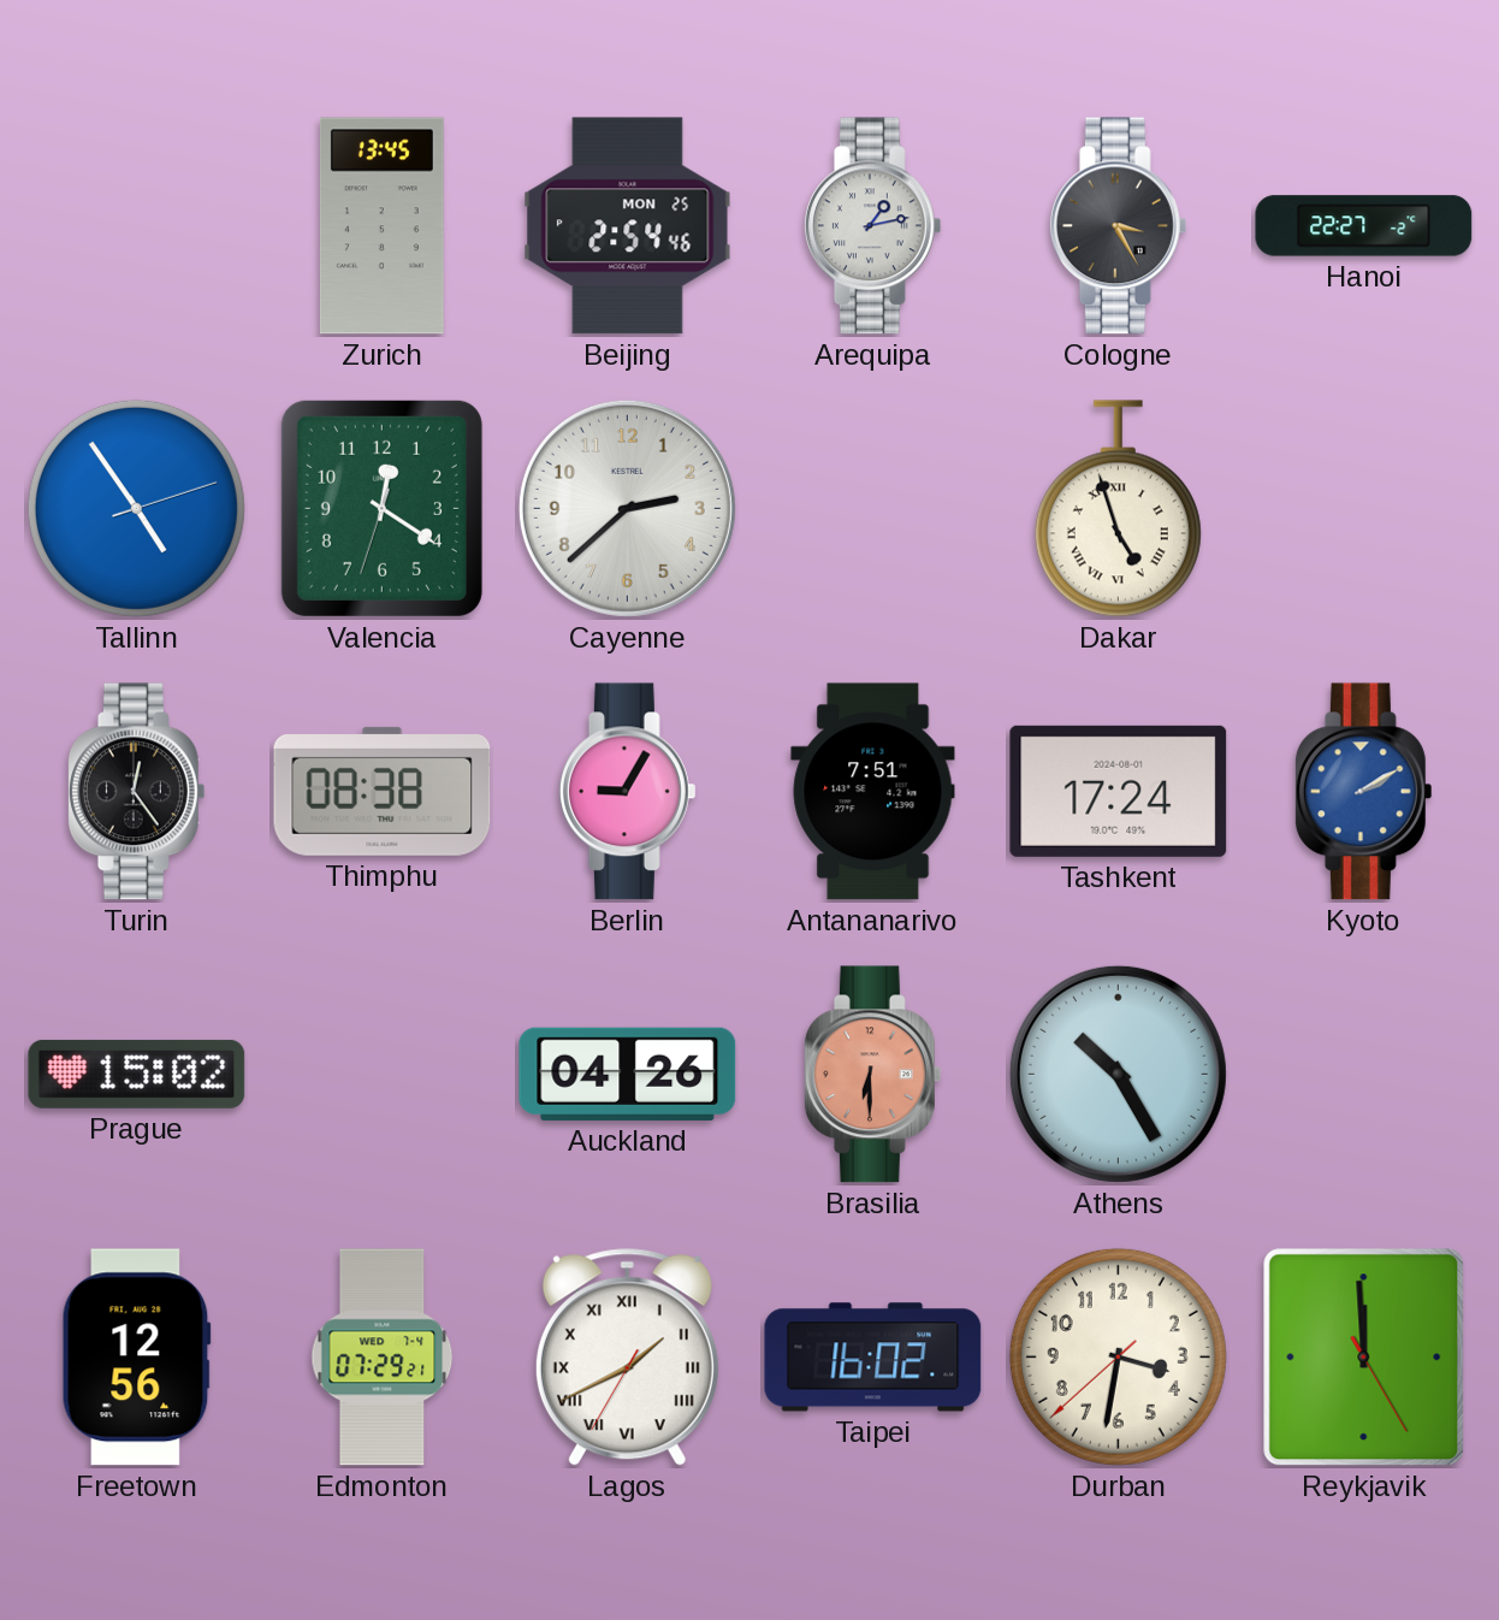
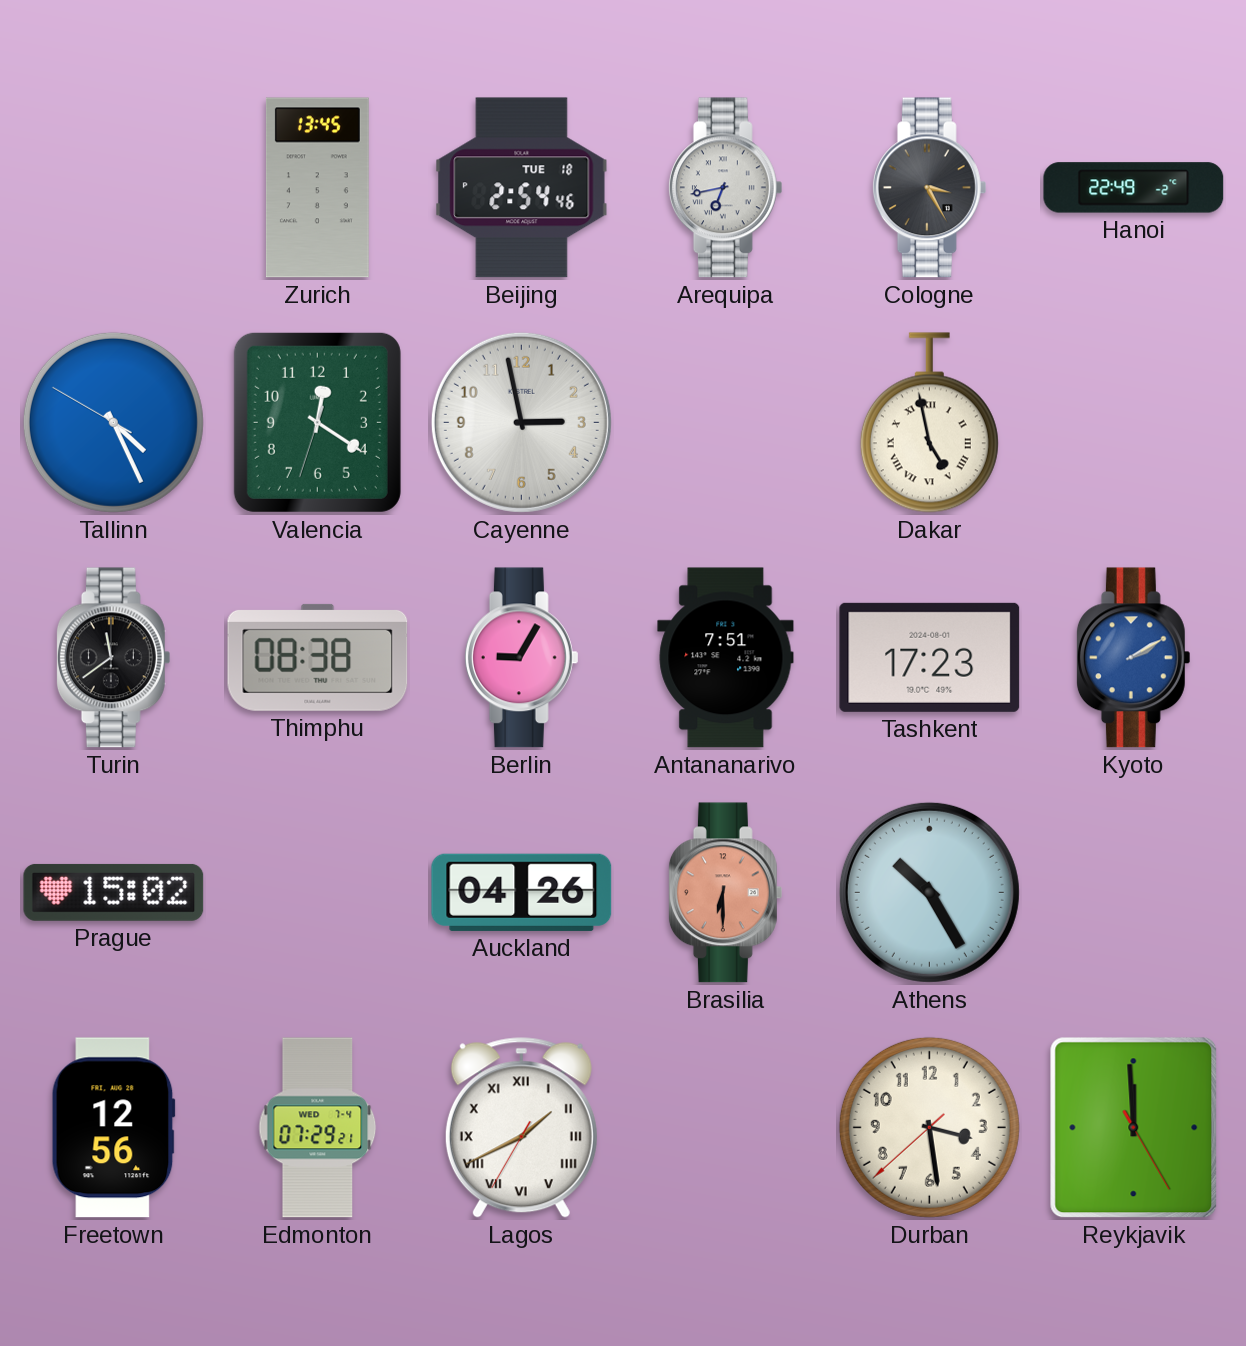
Beijing date: MON 25 -> TUE 18 (522, 188)
Arequipa: 1:13 -> 6:43 (725, 188)
Hanoi: 22:27 -> 22:49 (1134, 188)
Tallinn: 4:54 -> 4:25 (113, 422)
Cayenne: 2:38 -> 2:58 (521, 422)
Dakar: 4:57 -> 4:58 (929, 423)
Turin: 12:24 -> 11:39 (113, 658)
Tashkent: 17:24 -> 17:23 (930, 657)
Taipei: 16:02 -> none (873, 1358)
Durban: 3:31 -> 3:28 (929, 1127)
